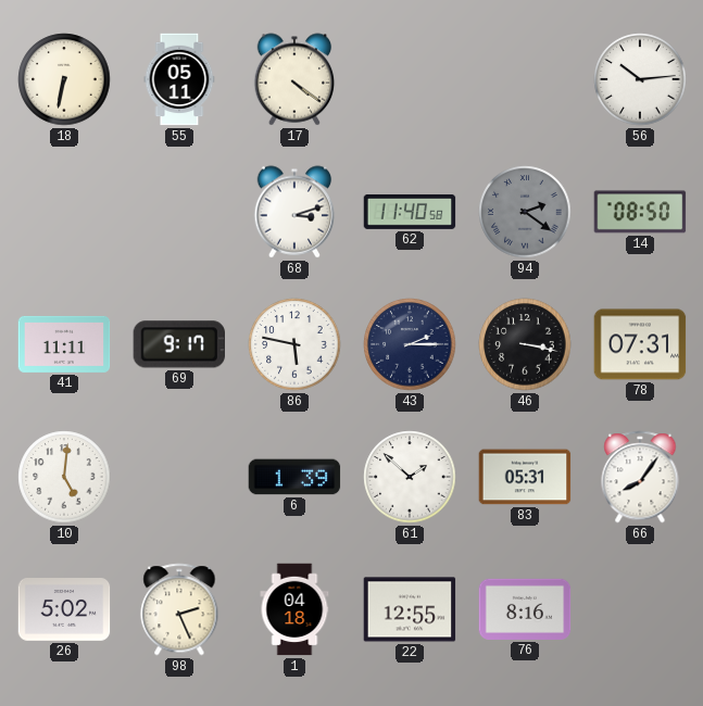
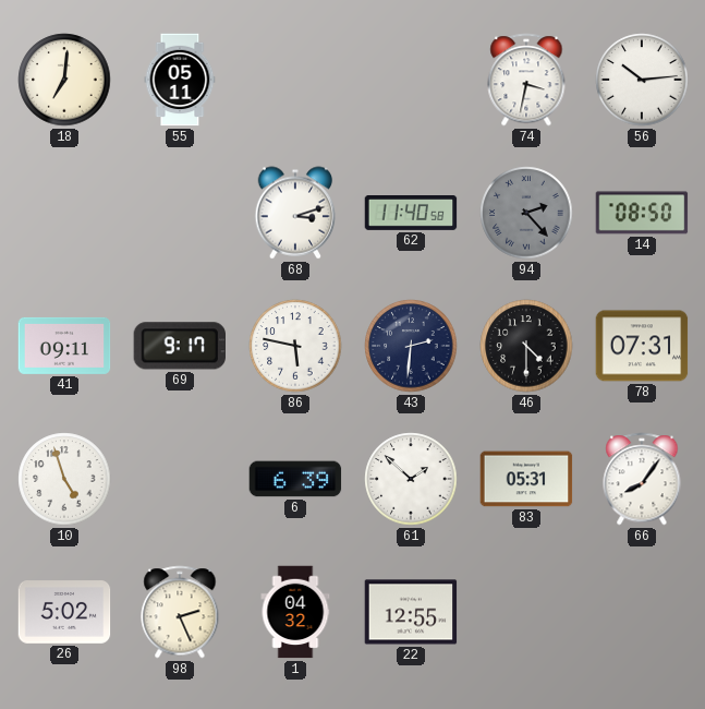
18: 6:32 -> 7:01 (64, 80)
17: 4:21 -> none (294, 79)
74: none -> 3:32 (526, 80)
94: 2:21 -> 2:23 (526, 213)
41: 11:11 -> 09:11 (64, 346)
43: 2:15 -> 2:31 (411, 346)
46: 3:17 -> 4:30 (526, 346)
10: 5:01 -> 4:57 (64, 479)
6: 1:39 -> 6:39 (295, 479)
1: 04:18 -> 04:32 (295, 612)
76: 8:16 -> none (525, 609)
